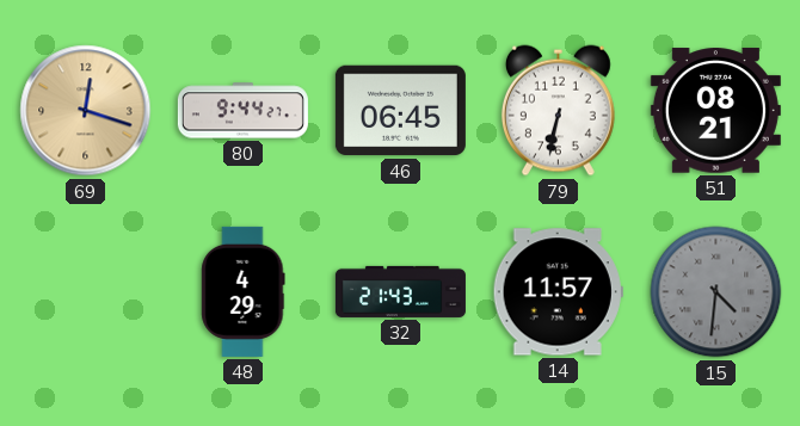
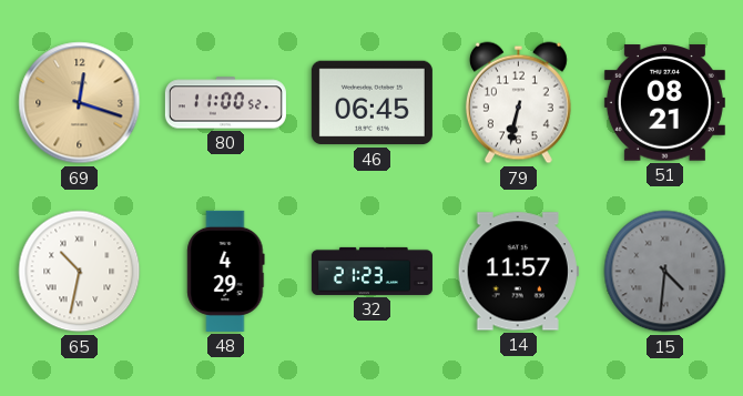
80: 9:44 -> 11:00 (225, 103)
65: none -> 10:32 (80, 272)
32: 21:43 -> 21:23 (371, 271)
